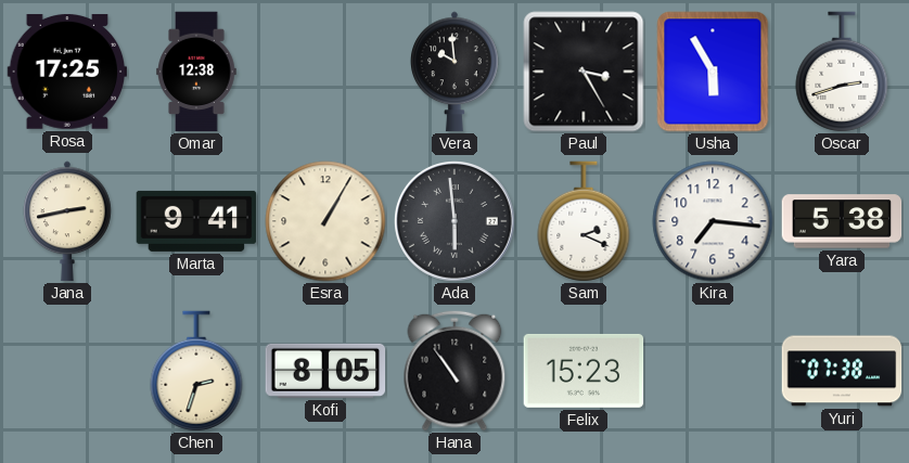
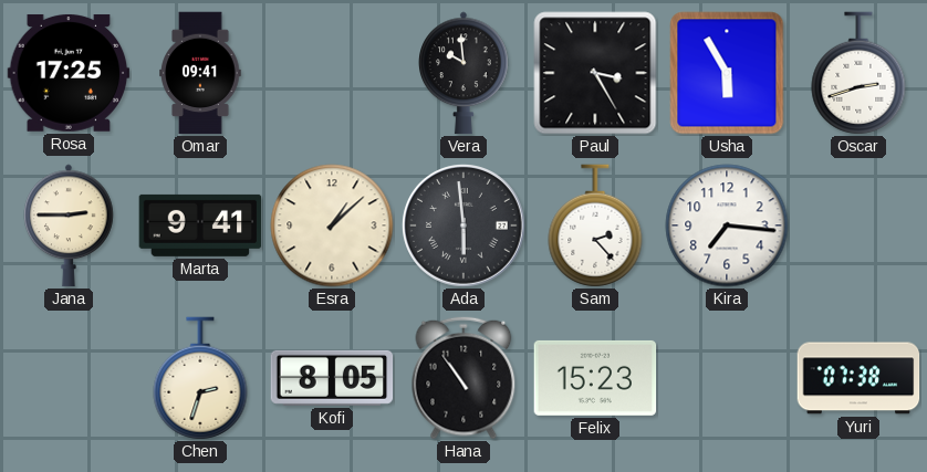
Omar: 12:38 -> 09:41 (200, 73)
Jana: 2:43 -> 2:45 (70, 225)
Esra: 1:05 -> 1:08 (332, 225)
Sam: 2:19 -> 2:23 (595, 225)
Yara: 5:38 -> none (842, 221)
